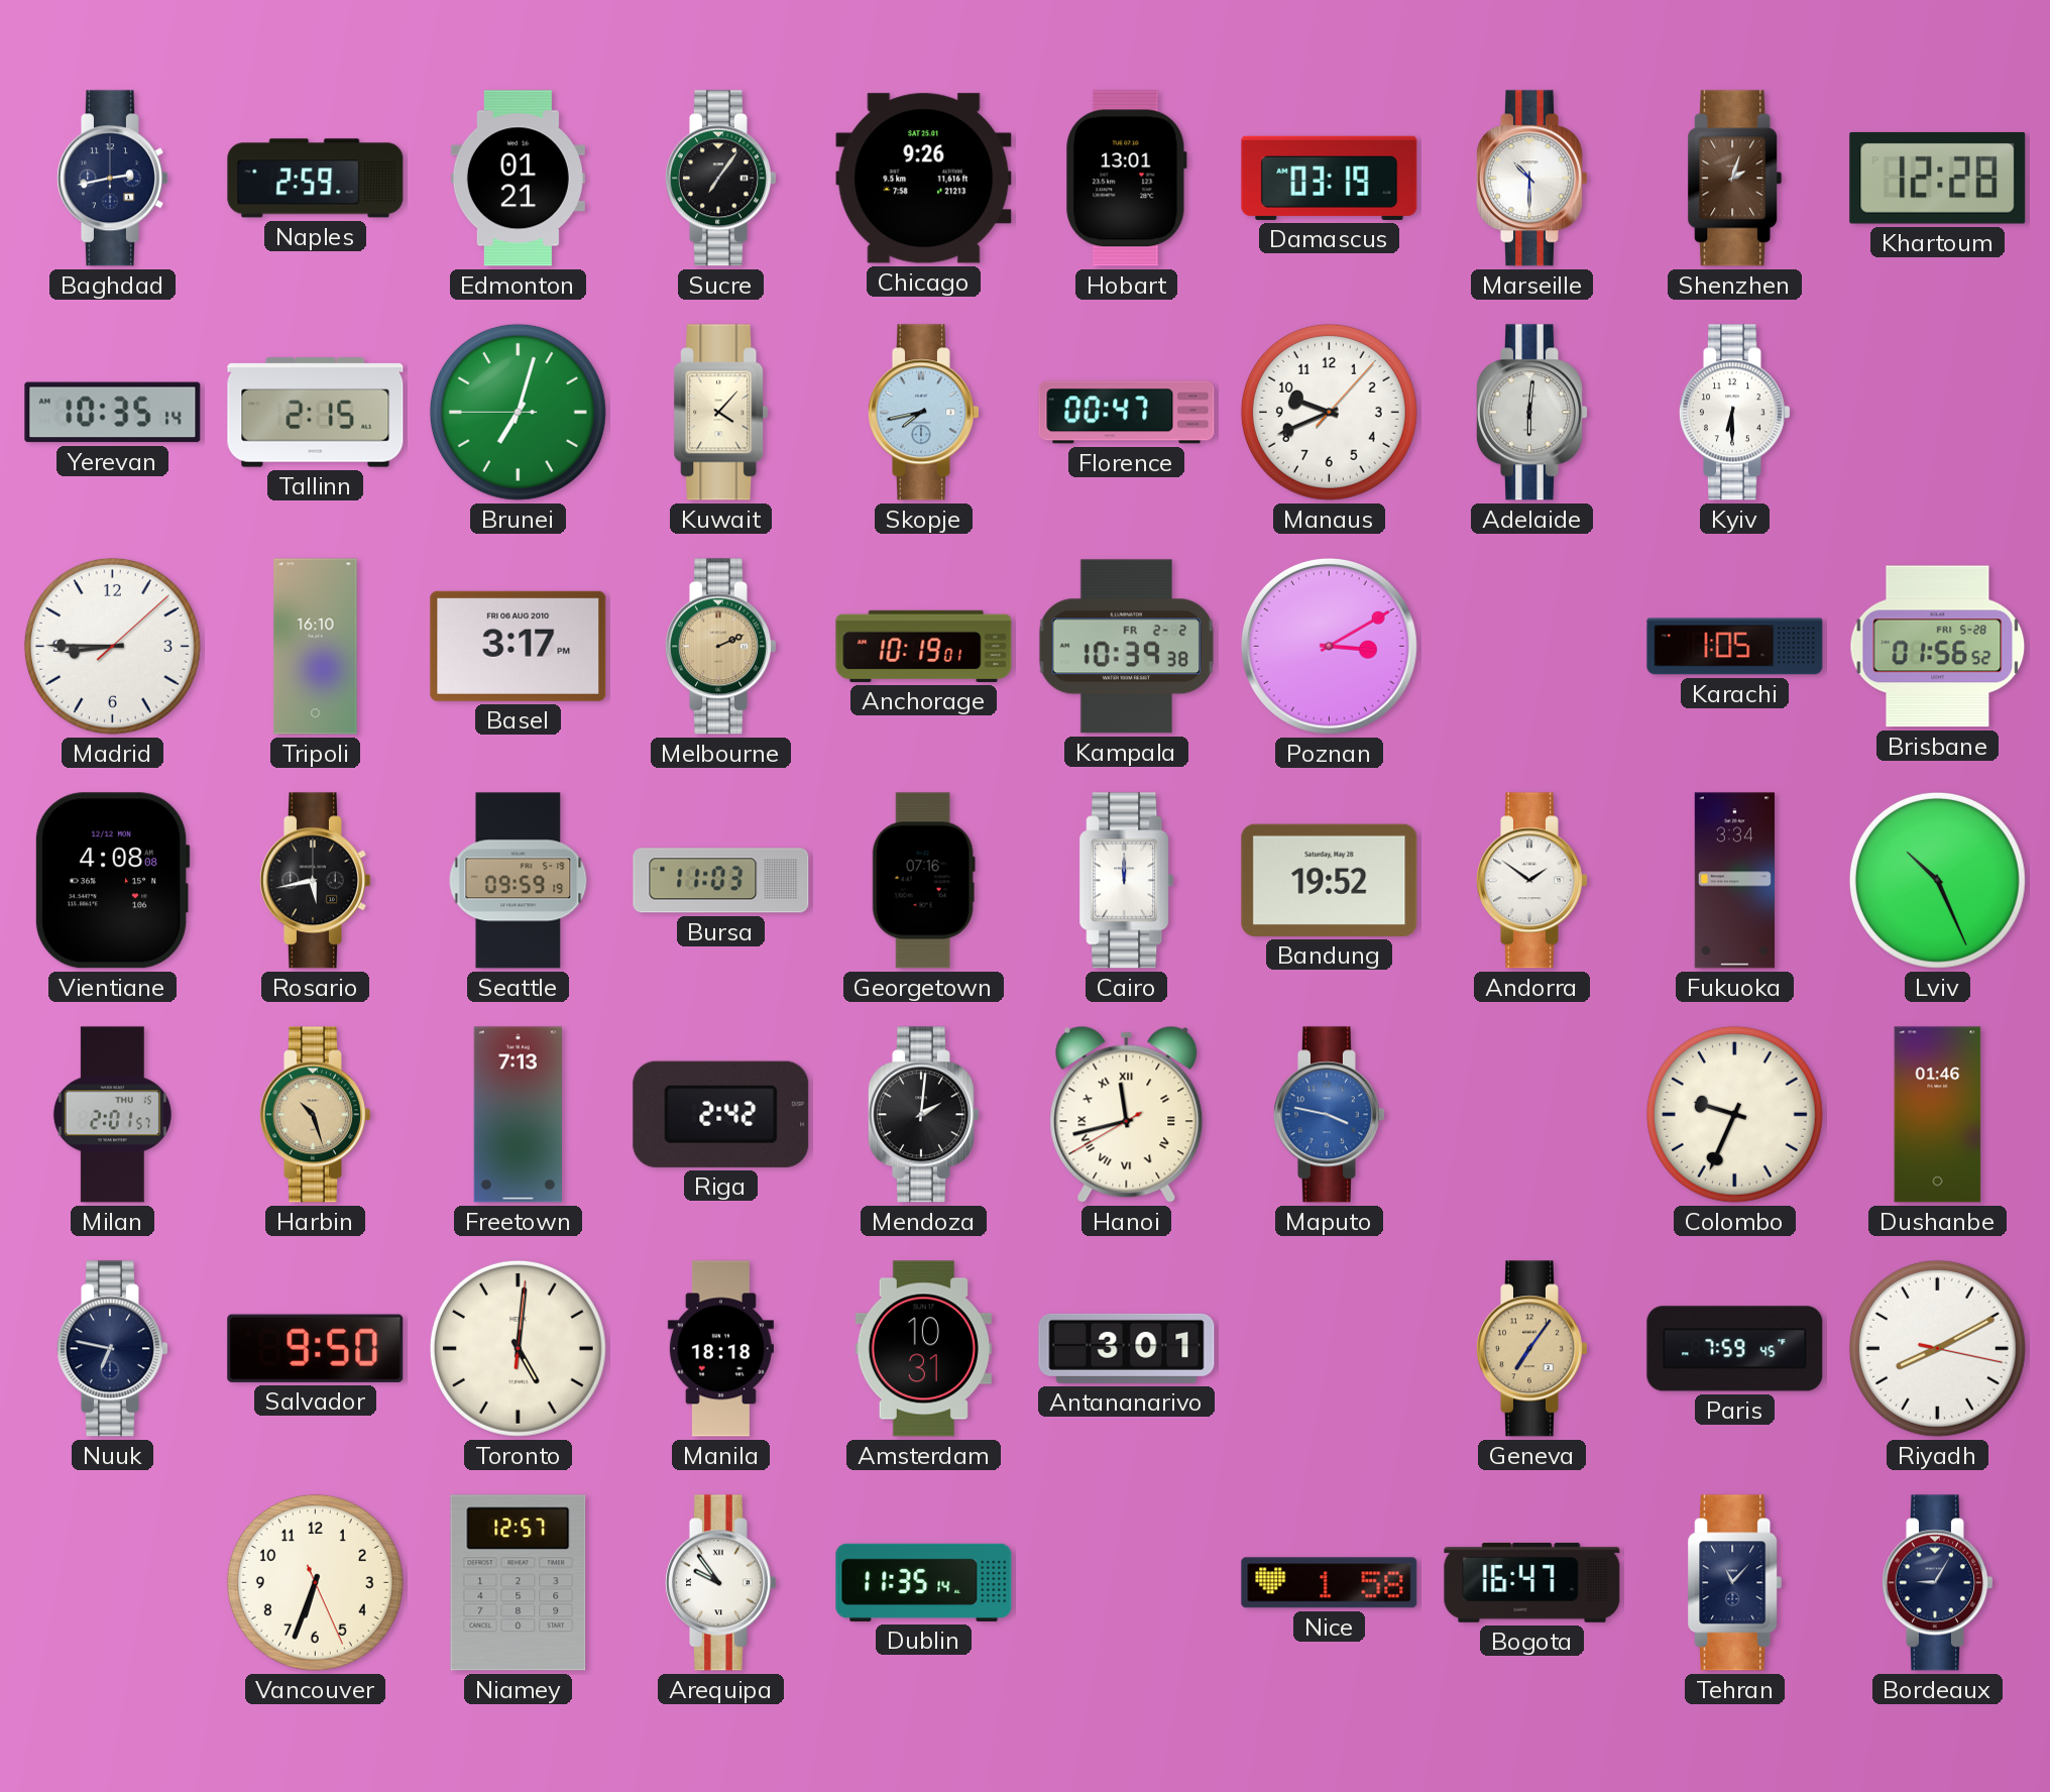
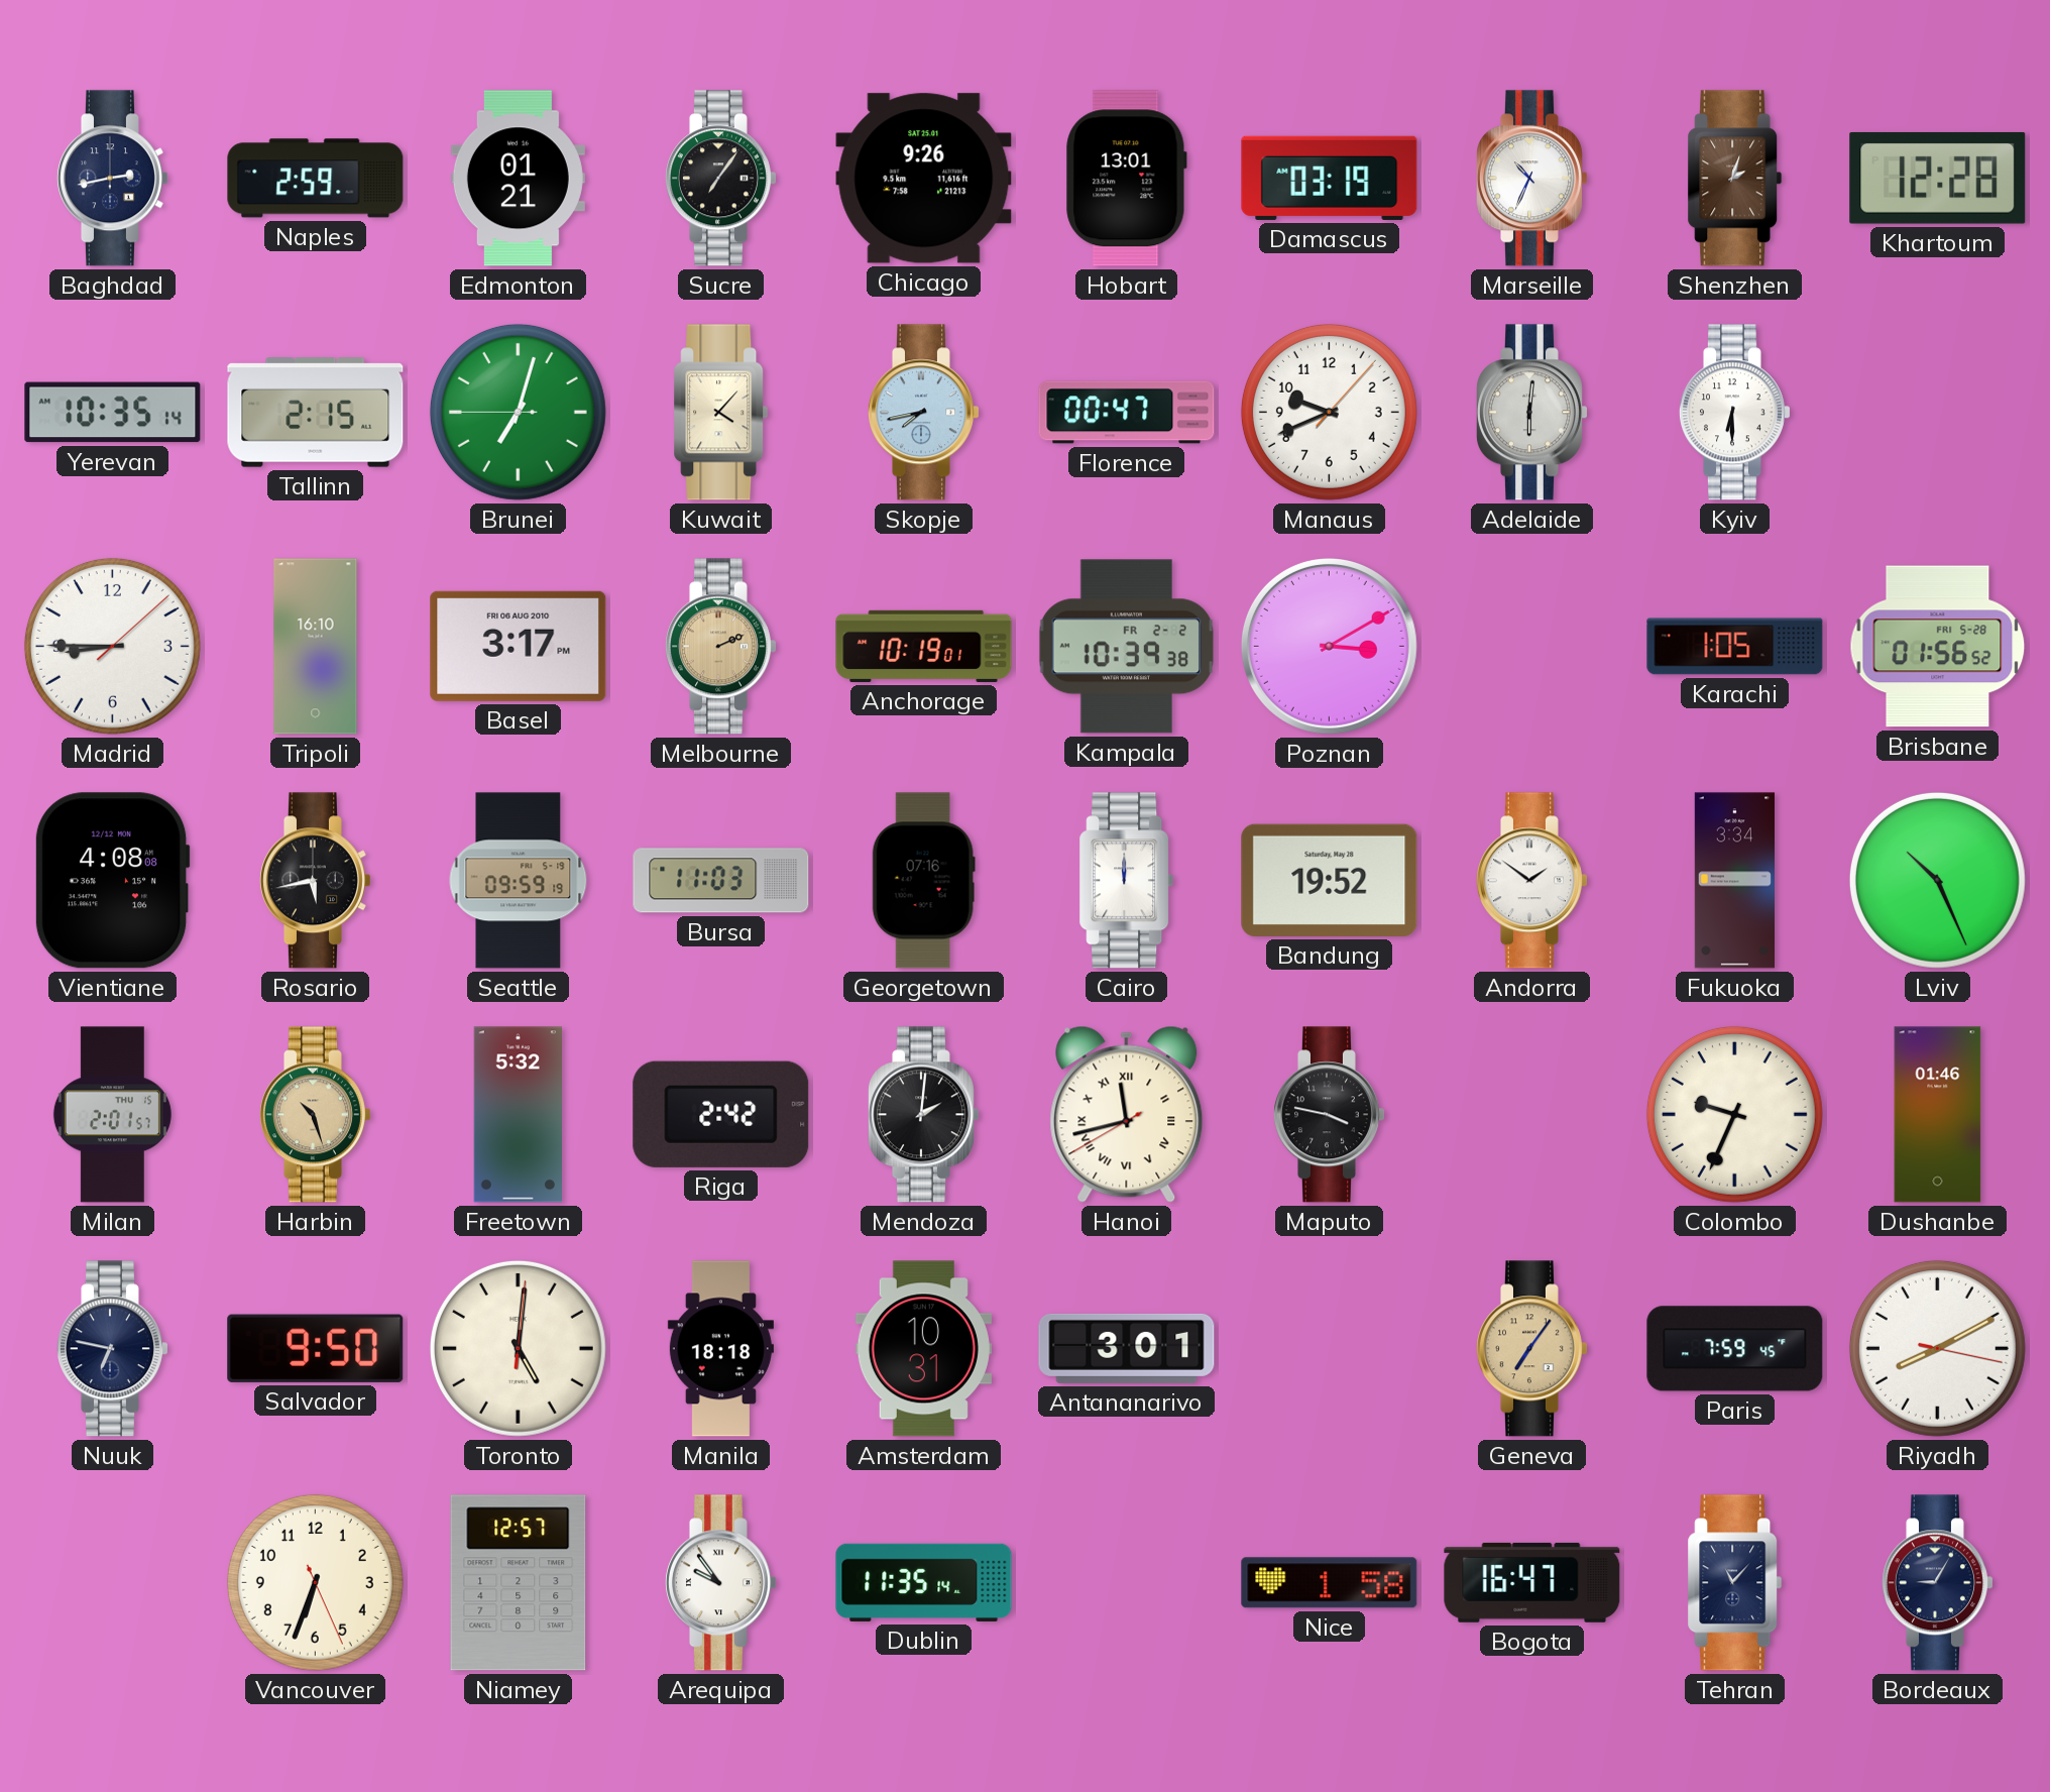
Marseille: 10:30 -> 10:34 (1531, 179)
Freetown: 7:13 -> 5:32 (518, 1115)
Maputo dial: blue -> black (1329, 1115)
